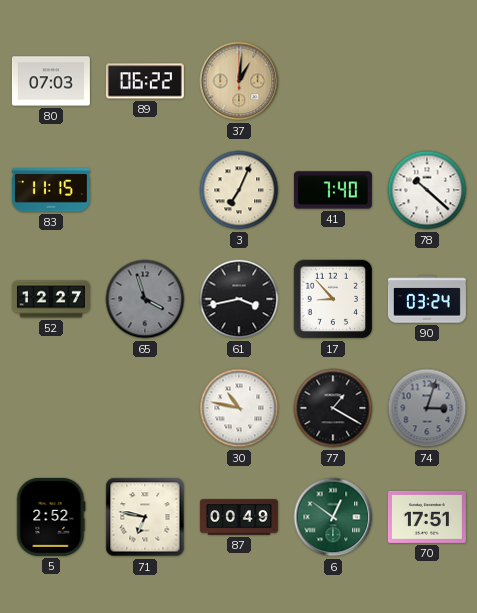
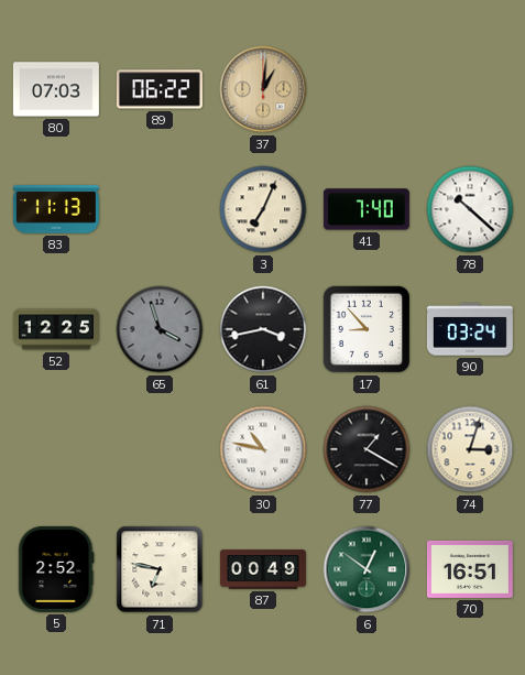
83: 11:15 -> 11:13 (56, 209)
52: 12:27 -> 12:25 (56, 329)
74 dial: grey -> cream (470, 449)
70: 17:51 -> 16:51 (470, 569)
